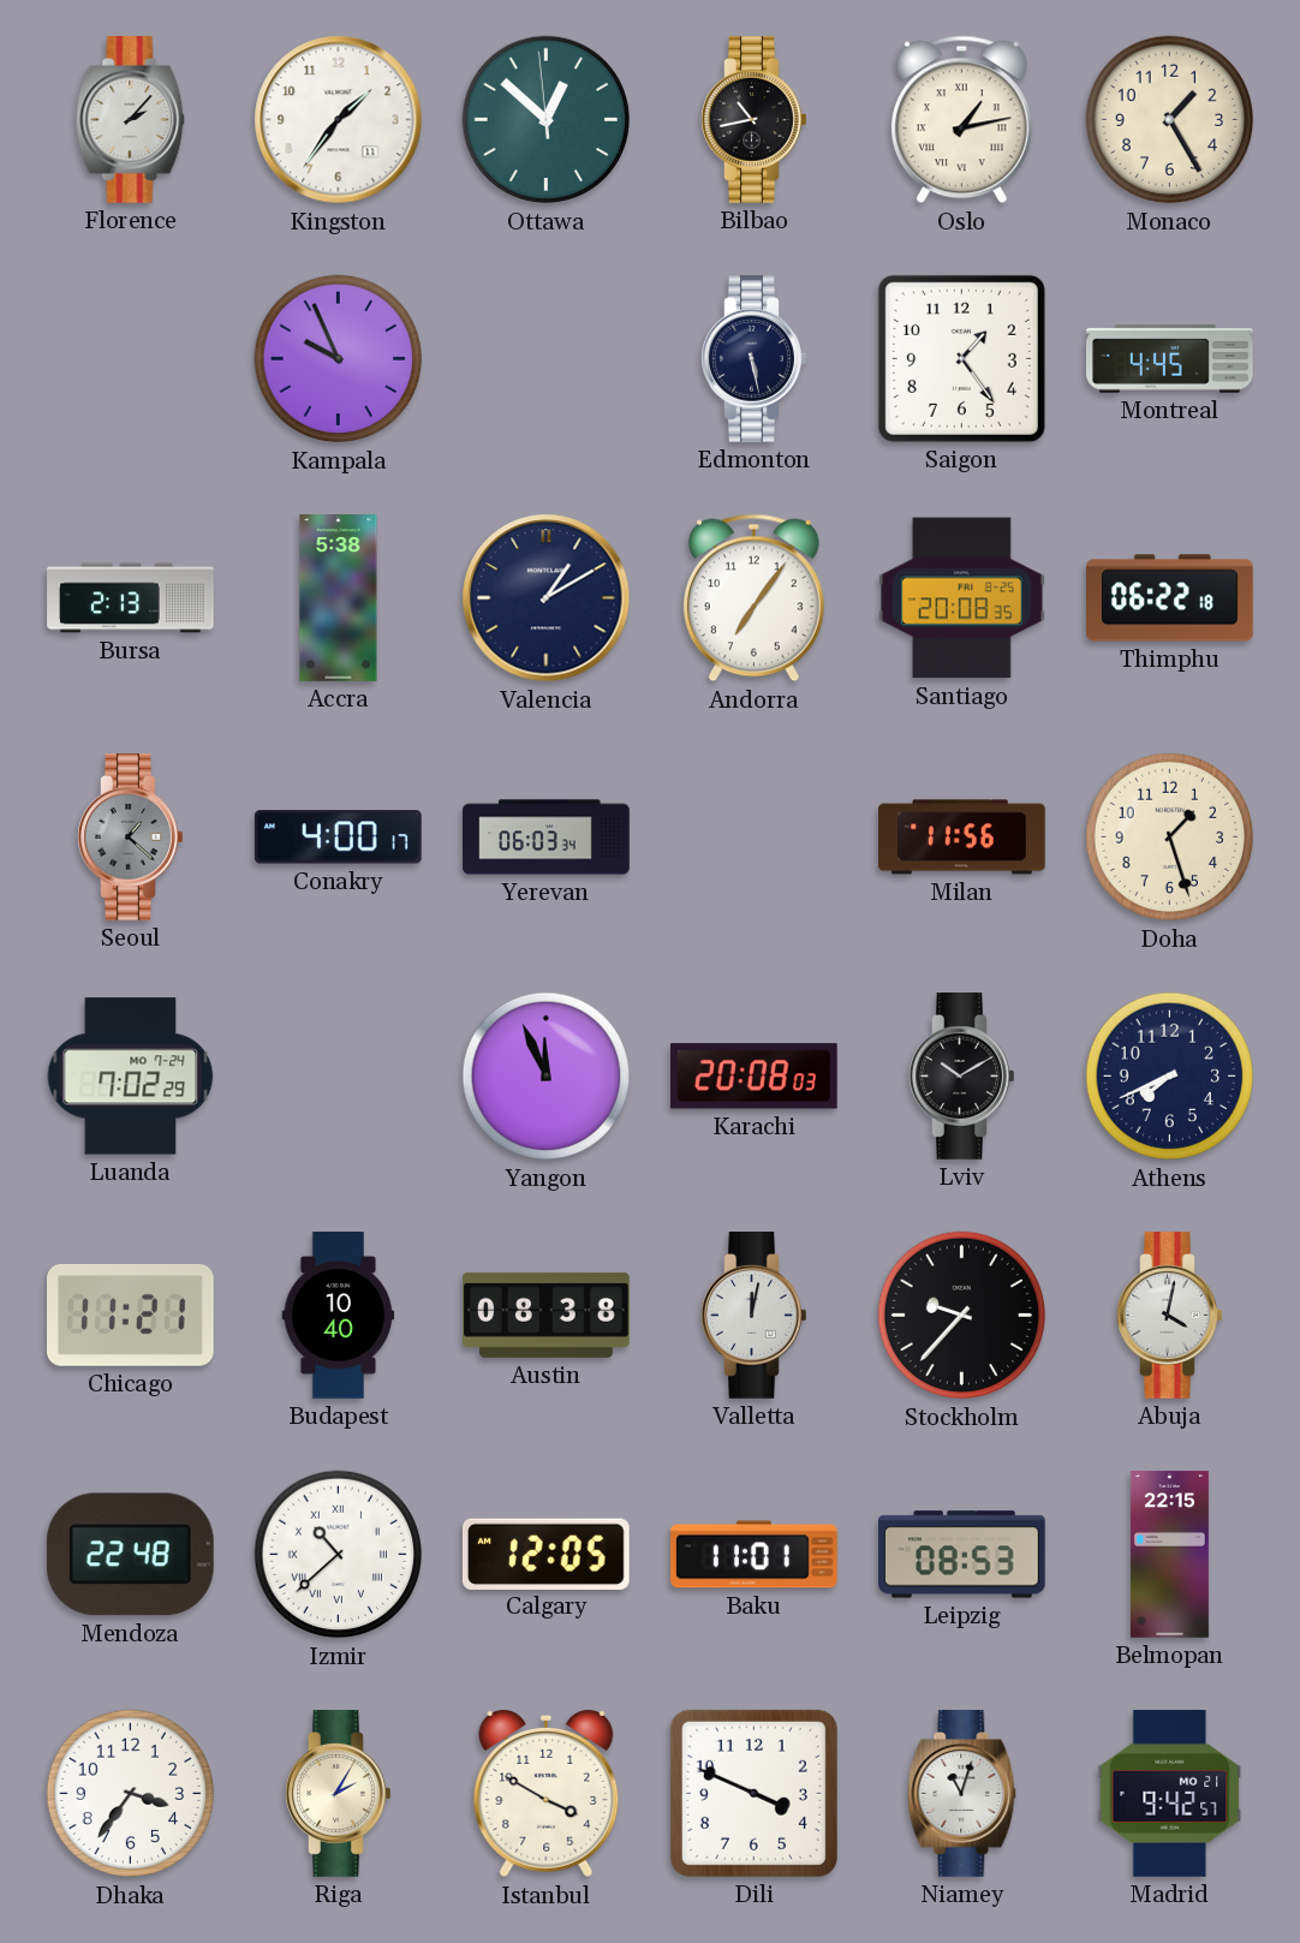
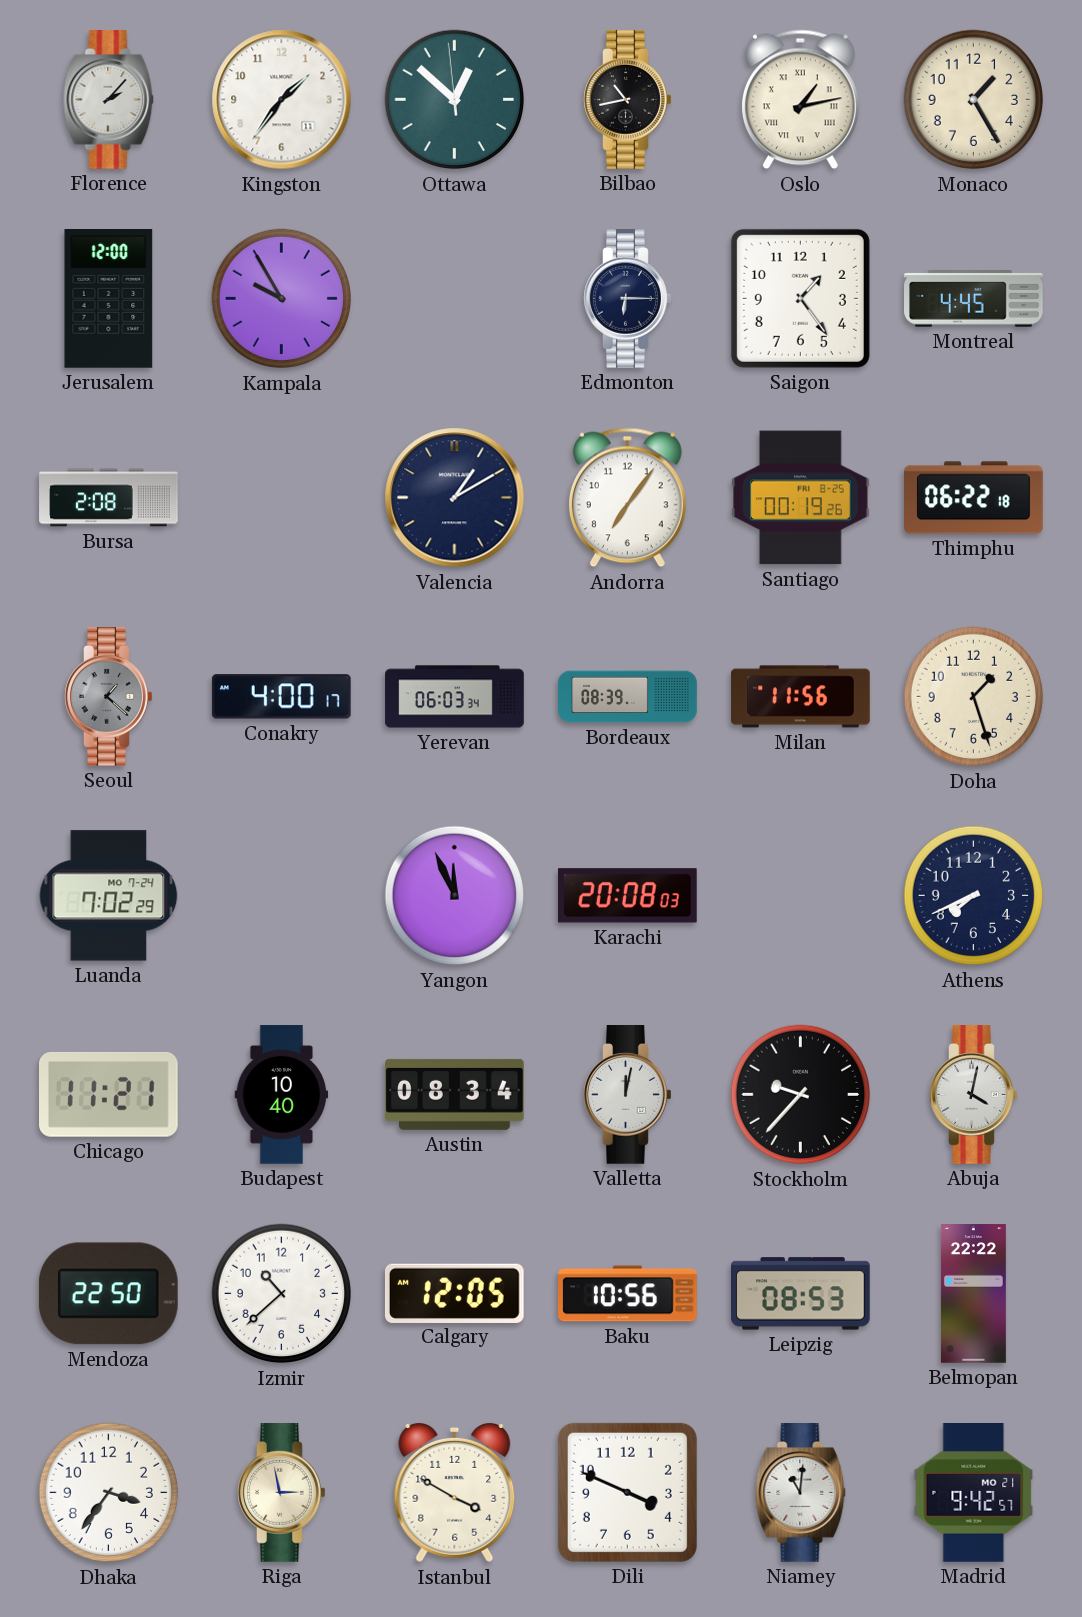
Jerusalem: none -> 12:00 (109, 299)
Kampala: 9:56 -> 9:55 (282, 299)
Edmonton: 5:28 -> 6:15 (628, 299)
Bursa: 2:13 -> 2:08 (109, 498)
Accra: 5:38 -> none (339, 598)
Santiago: 20:08 -> 00:19 (801, 498)
Bordeaux: none -> 08:39 (628, 697)
Lviv: 10:10 -> none (962, 1077)
Austin: 08:38 -> 08:34 (455, 1094)
Mendoza: 22:48 -> 22:50 (108, 1294)
Izmir numerals: Roman -> Arabic (282, 1294)
Baku: 11:01 -> 10:56 (628, 1294)
Belmopan: 22:15 -> 22:22 (973, 1294)
Riga: 2:05 -> 2:58 (282, 1493)
Niamey: 11:03 -> 11:01 (801, 1493)
